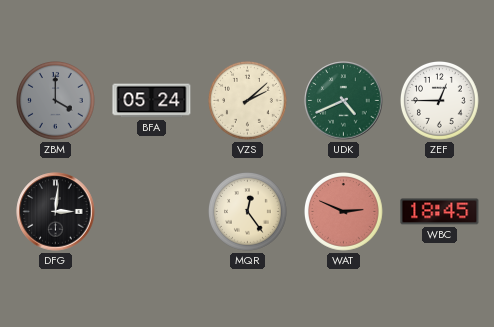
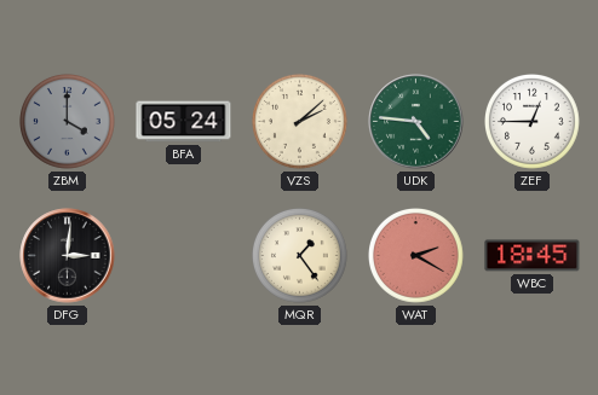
UDK: 4:41 -> 4:46 (416, 122)
MQR: 12:24 -> 1:24 (300, 256)
WAT: 2:49 -> 2:20 (416, 256)
